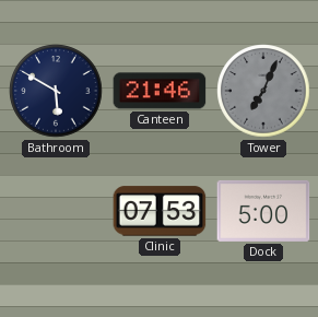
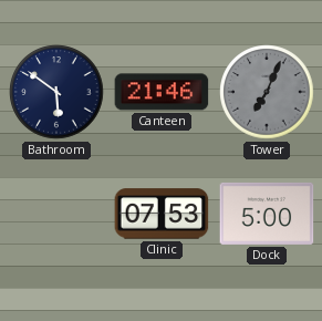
Bathroom: 5:50 -> 5:51 (56, 92)
